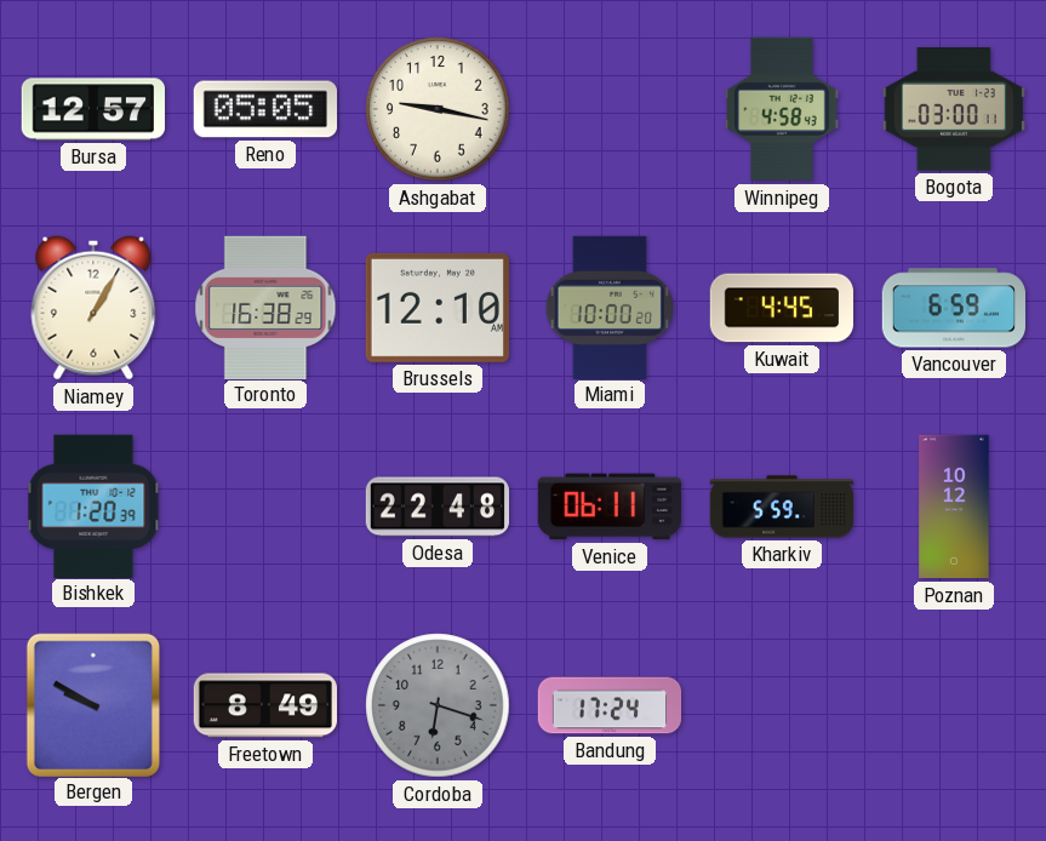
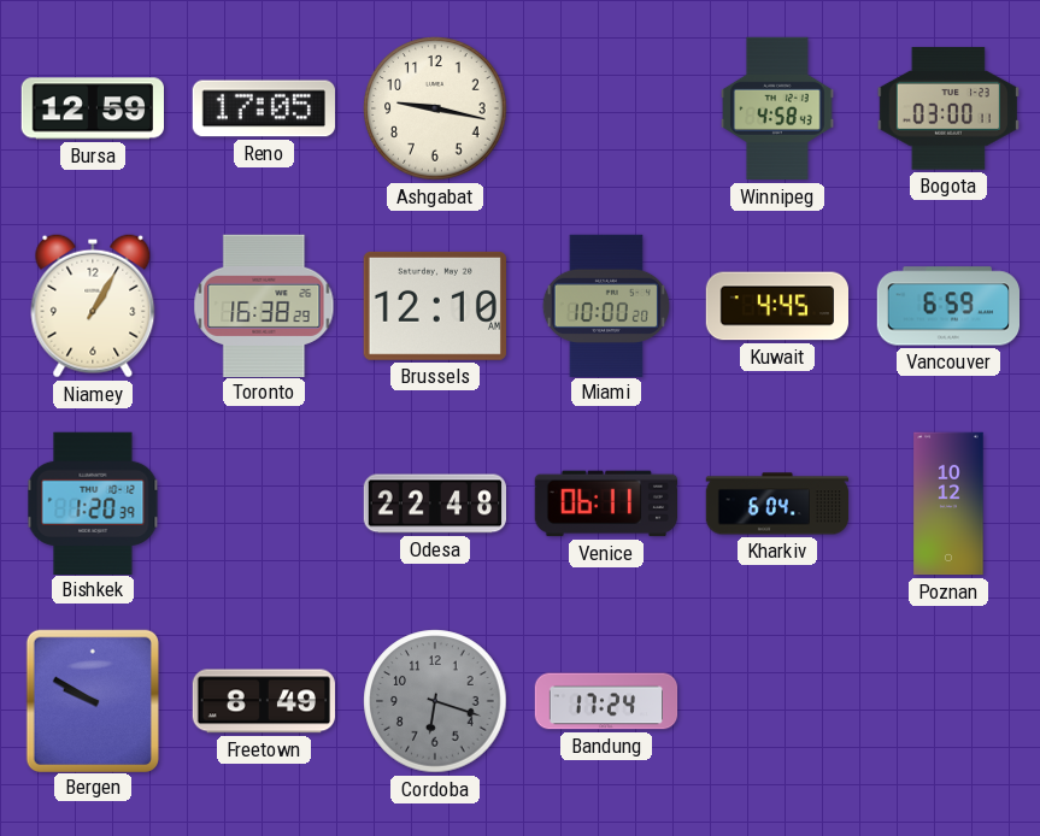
Bursa: 12:57 -> 12:59 (92, 108)
Reno: 05:05 -> 17:05 (263, 108)
Kharkiv: 5:59 -> 6:04 (777, 504)
